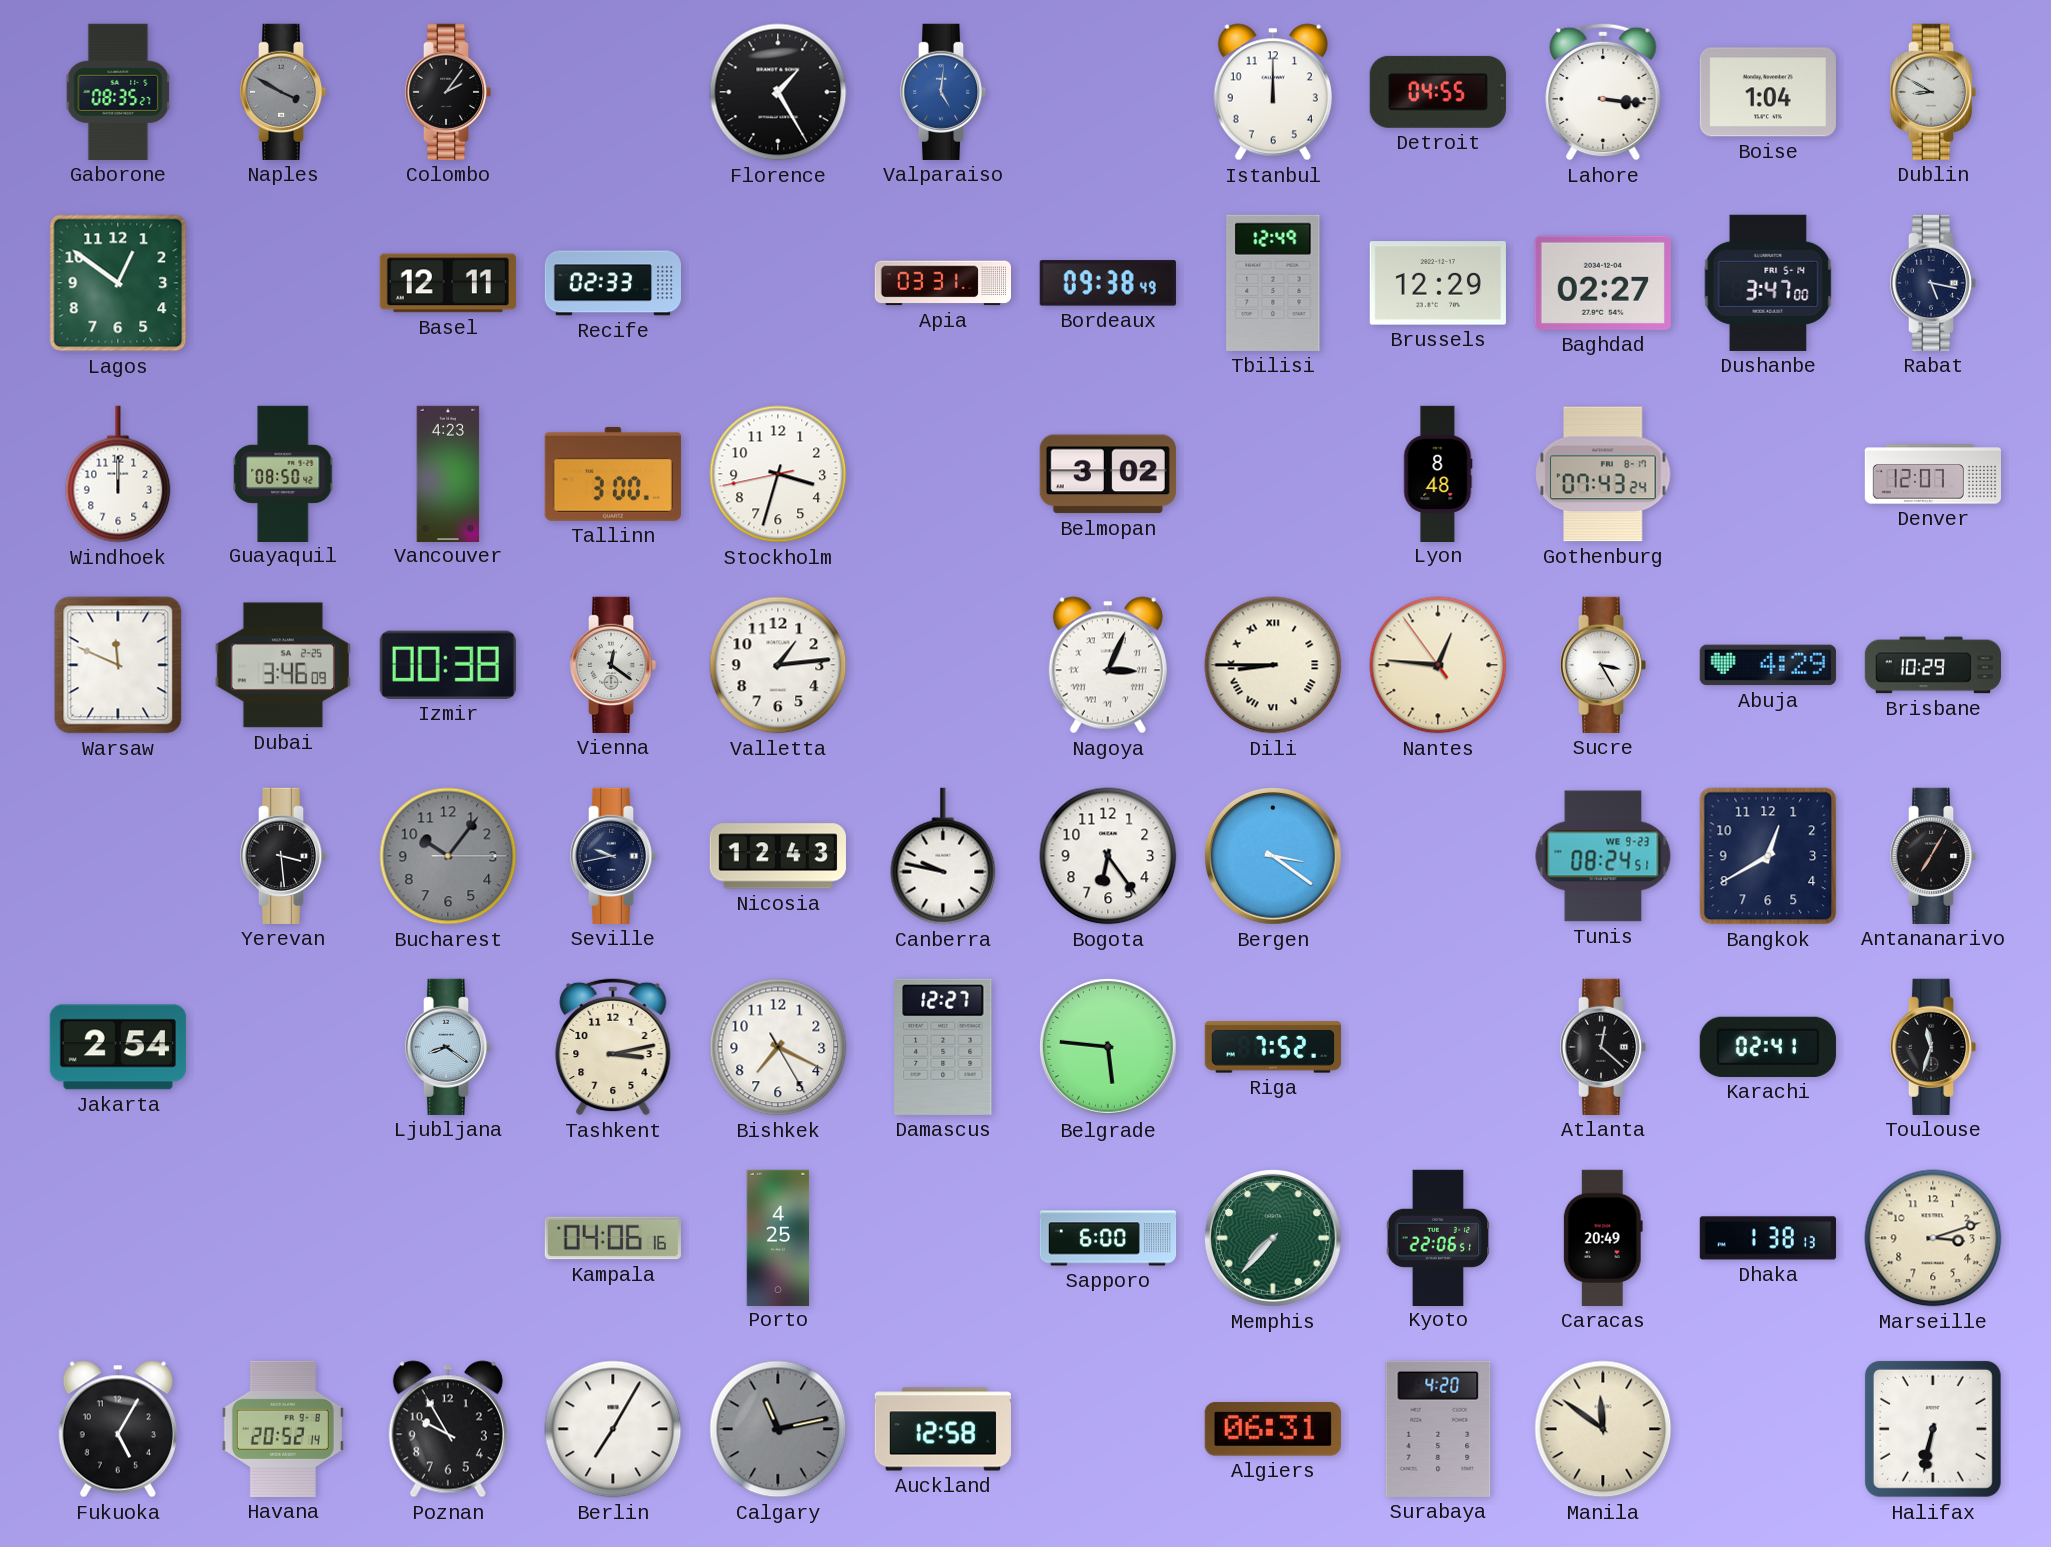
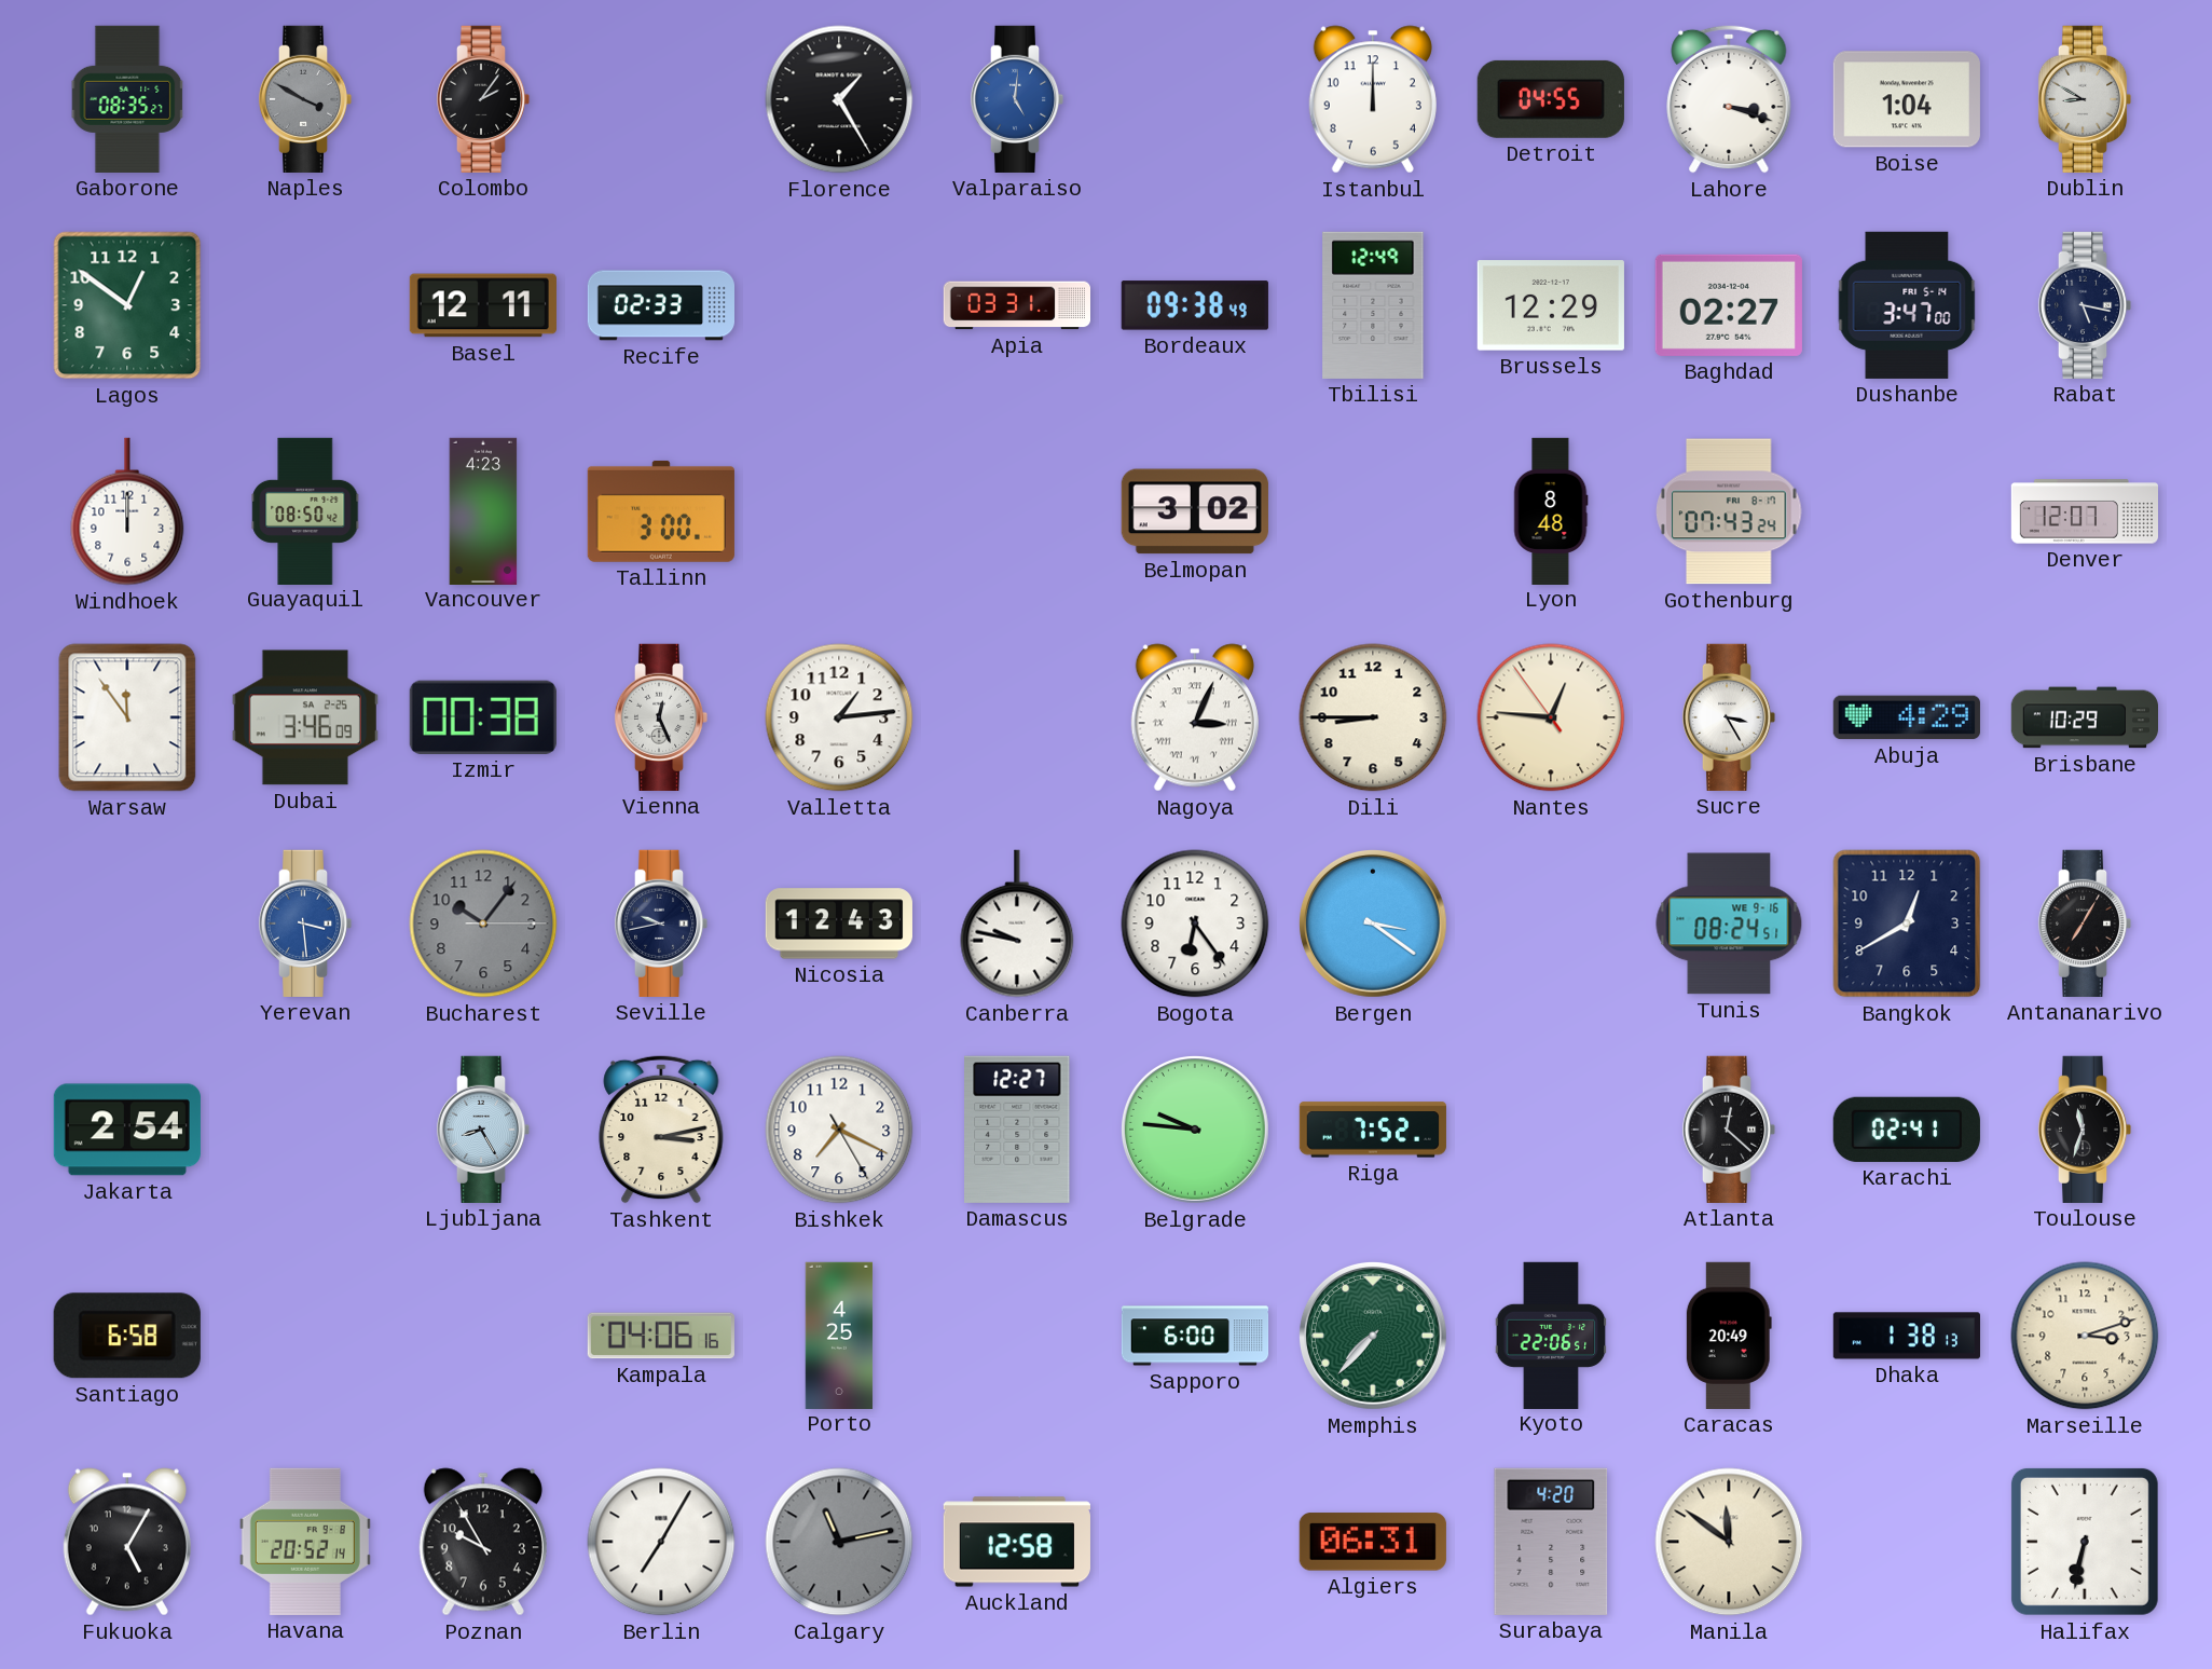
Lahore: 3:16 -> 3:18 (1729, 99)
Stockholm: 3:32 -> none (778, 474)
Warsaw: 11:49 -> 11:54 (127, 717)
Vienna: 12:21 -> 12:26 (661, 717)
Dili numerals: Roman -> Arabic (1373, 717)
Yerevan dial: black -> blue (305, 924)
Tunis date: WE 9-23 -> WE 9-16 (1729, 924)
Ljubljana: 8:21 -> 8:25 (483, 1130)
Belgrade: 5:46 -> 9:46 (1195, 1130)
Santiago: none -> 6:58 (127, 1336)
